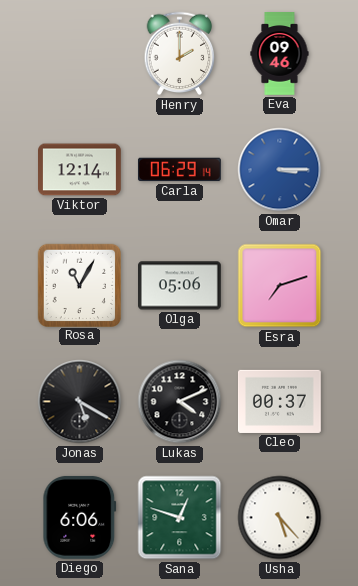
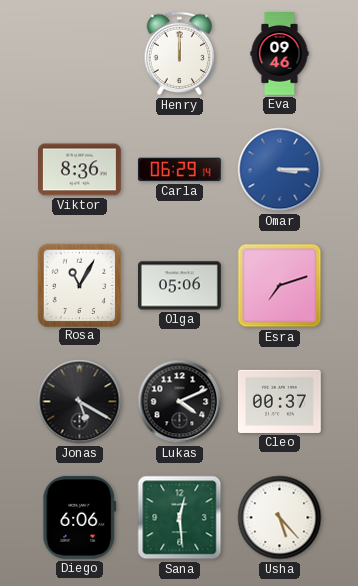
Henry: 2:00 -> 12:00 (180, 54)
Viktor: 12:14 -> 8:36 (80, 170)
Sana: 12:48 -> 12:29 (180, 518)
